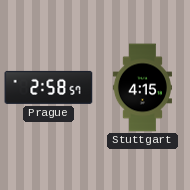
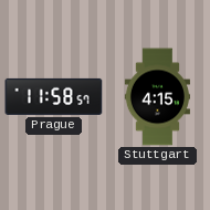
Prague: 2:58 -> 11:58 (54, 96)
